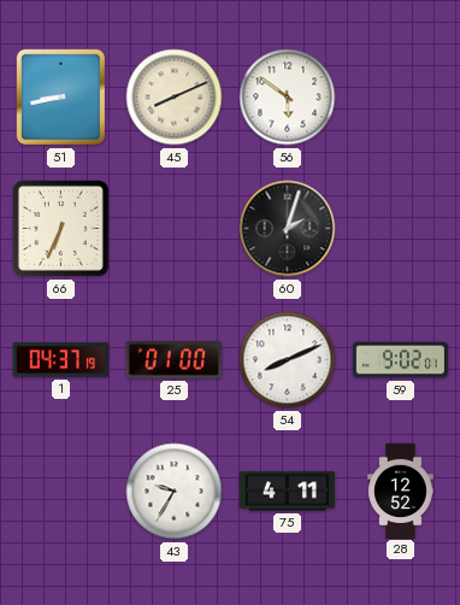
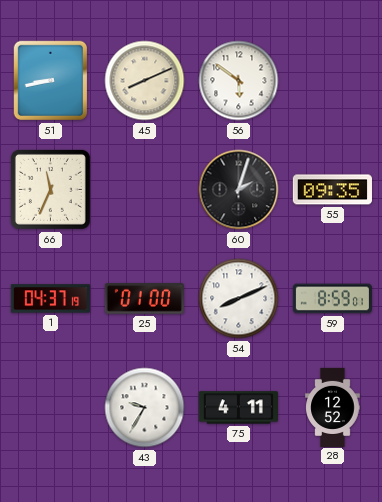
66: 6:34 -> 11:34 (50, 189)
55: none -> 09:35 (332, 190)
59: 9:02 -> 8:59 (332, 299)
